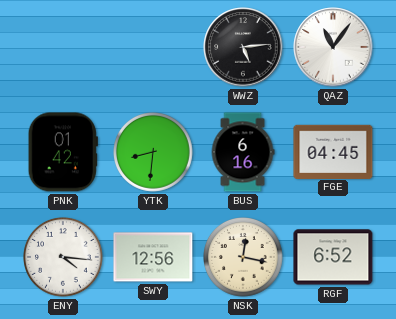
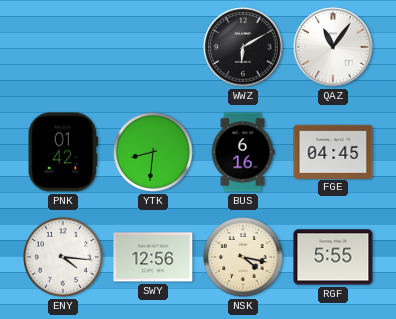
WWZ: 5:14 -> 6:10 (243, 47)
NSK: 12:17 -> 4:17 (244, 258)
RGF: 6:52 -> 5:55 (333, 257)
